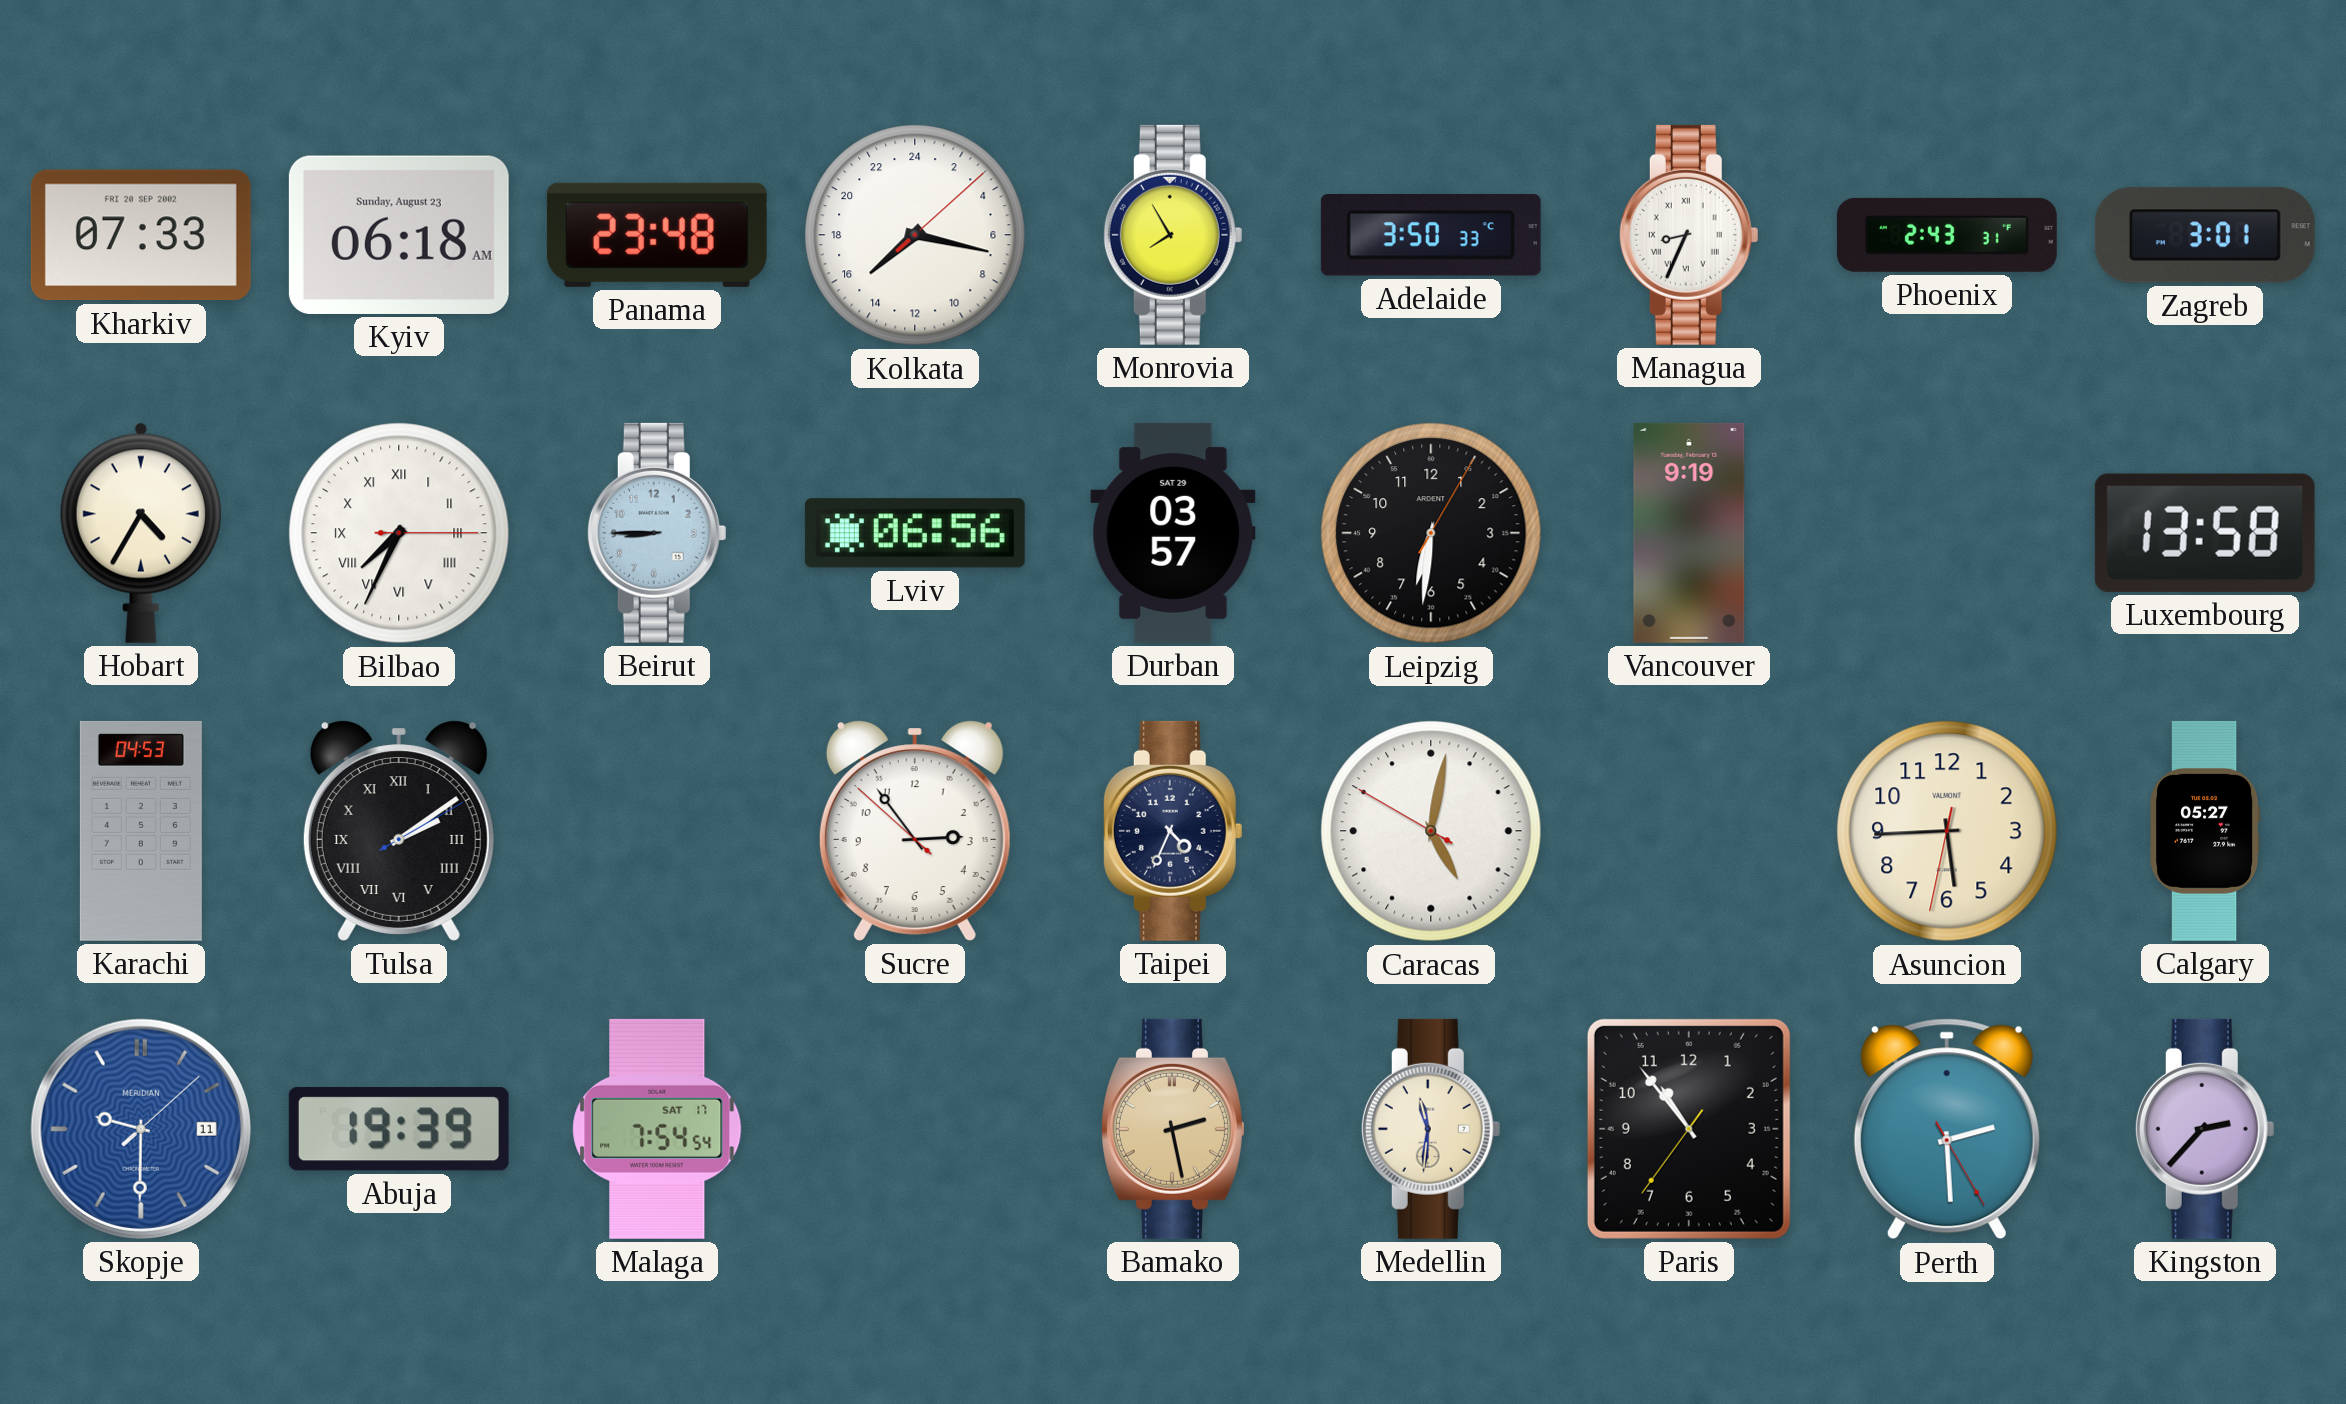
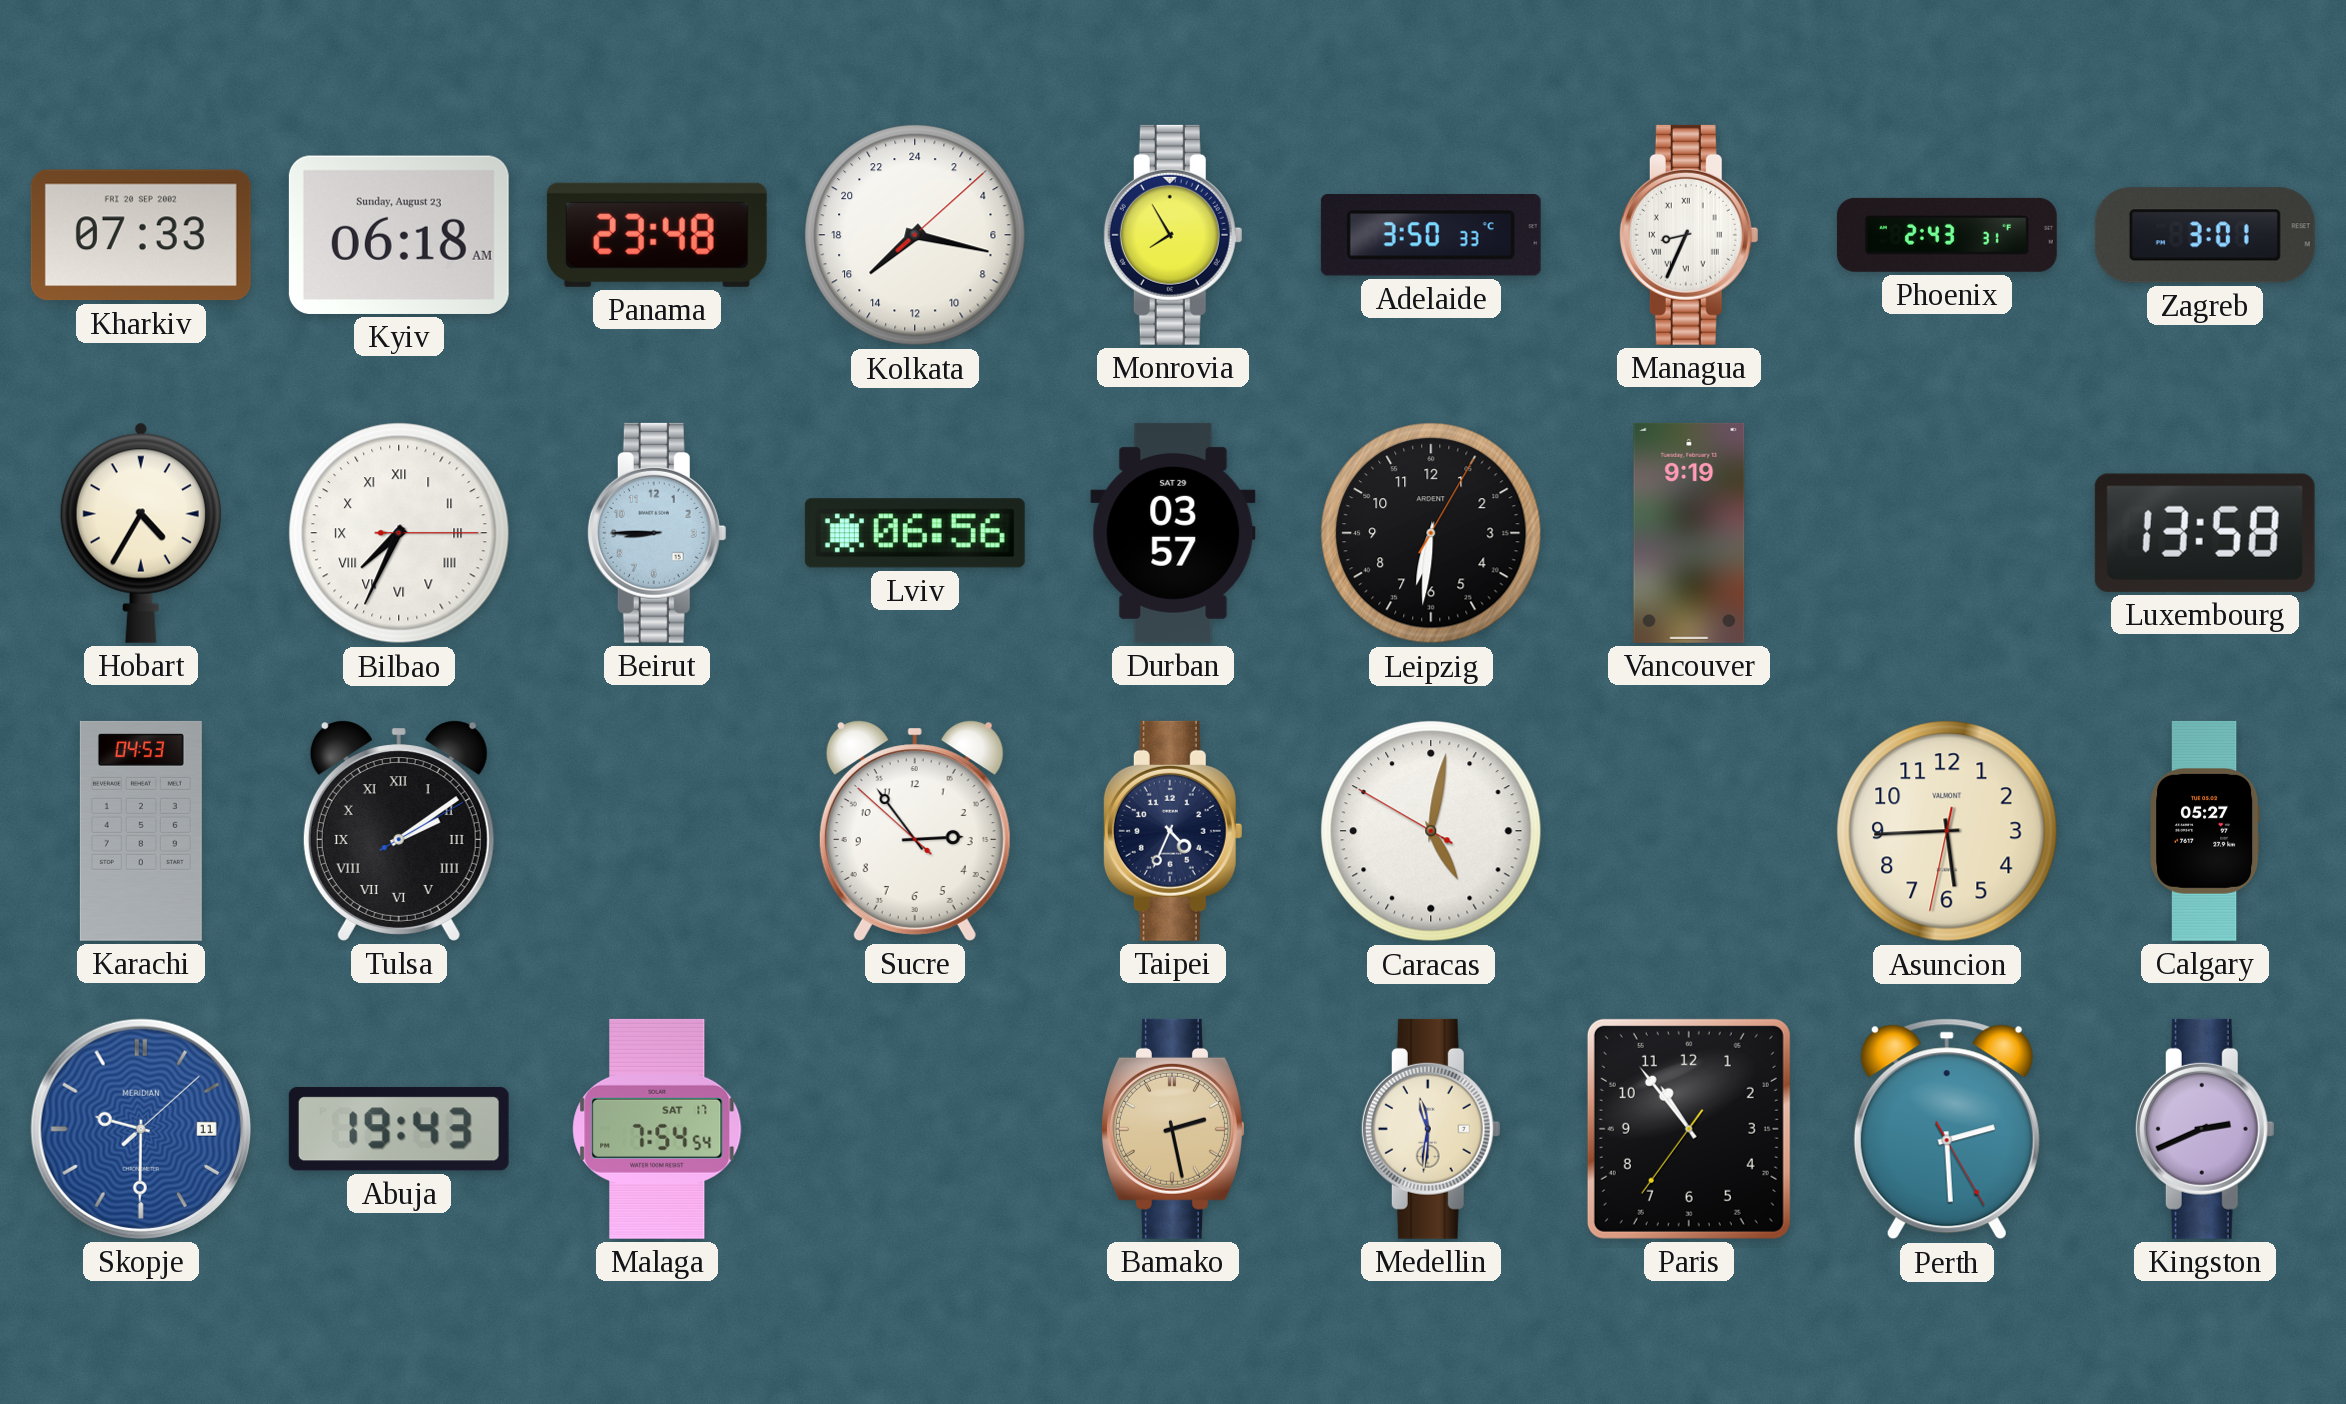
Abuja: 19:39 -> 19:43 (399, 1129)
Kingston: 2:37 -> 2:41 (2205, 1129)
